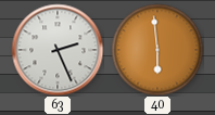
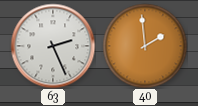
40: 5:59 -> 1:59 (145, 46)
